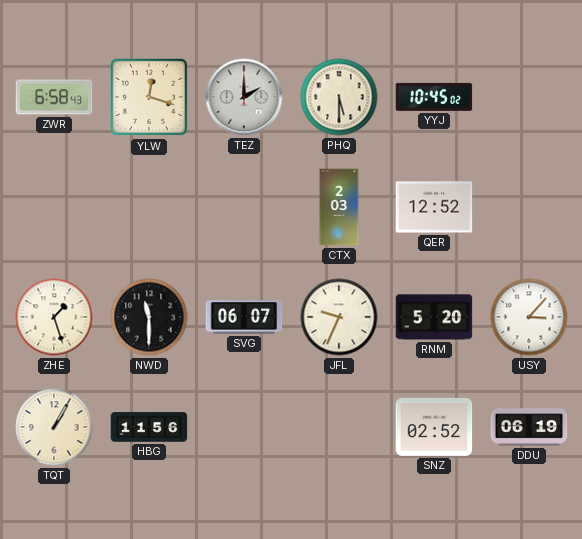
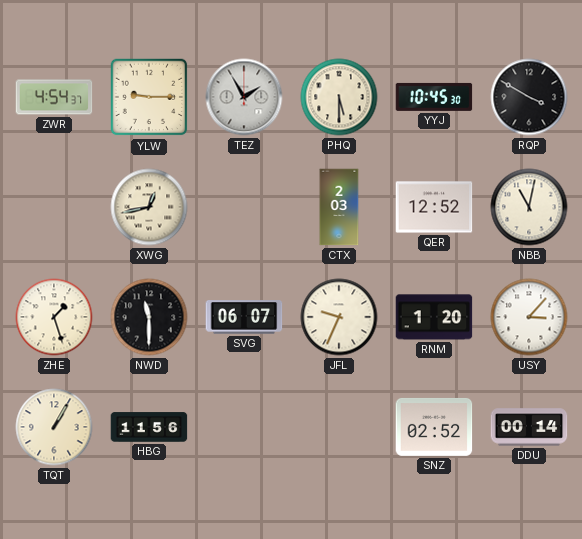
ZWR: 6:58 -> 4:54 (54, 97)
YLW: 12:18 -> 9:15 (149, 97)
TEZ: 2:00 -> 1:55 (244, 97)
YYJ: 10:45:02 -> 10:45:30 (434, 97)
RQP: none -> 3:50 (529, 97)
XWG: none -> 12:43 (149, 207)
NBB: none -> 11:02 (529, 207)
RNM: 5:20 -> 1:20 (434, 317)
DDU: 06:19 -> 00:14 (529, 427)
